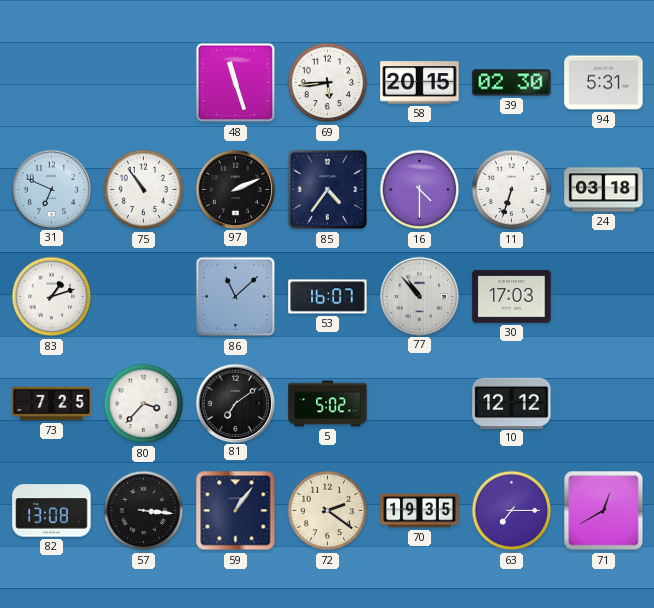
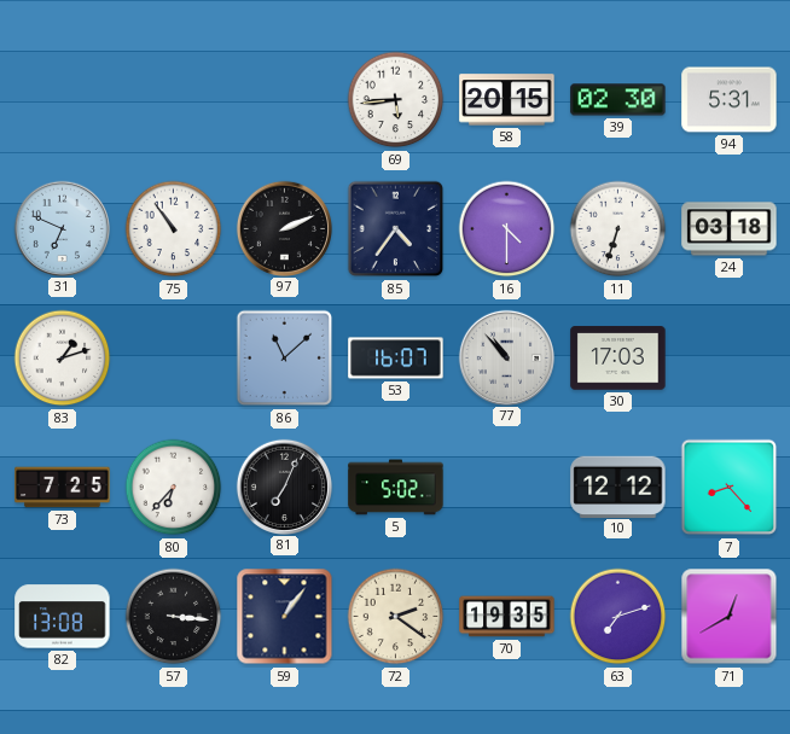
48: 11:27 -> none (236, 83)
80: 3:37 -> 6:37 (174, 488)
81: 7:09 -> 7:04 (284, 487)
7: none -> 8:23 (730, 488)
63: 7:15 -> 7:12 (618, 617)
